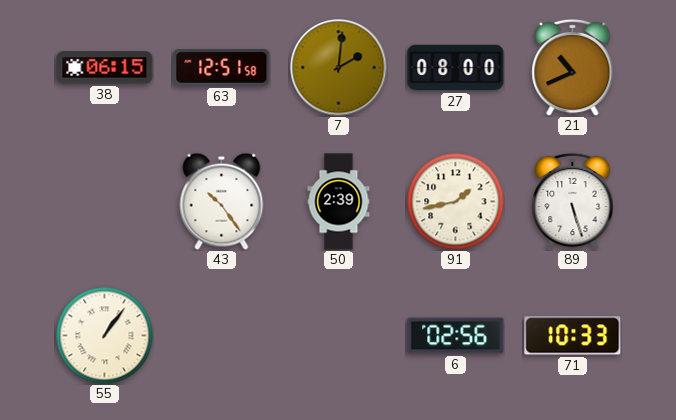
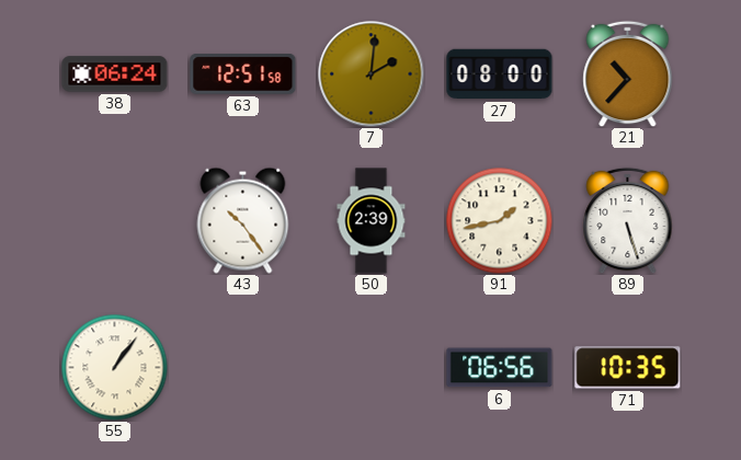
38: 06:15 -> 06:24 (115, 74)
21: 10:41 -> 10:37 (628, 73)
6: 02:56 -> 06:56 (500, 368)
71: 10:33 -> 10:35 (628, 368)
